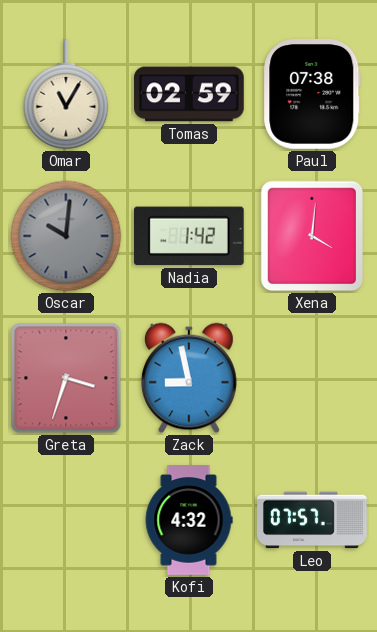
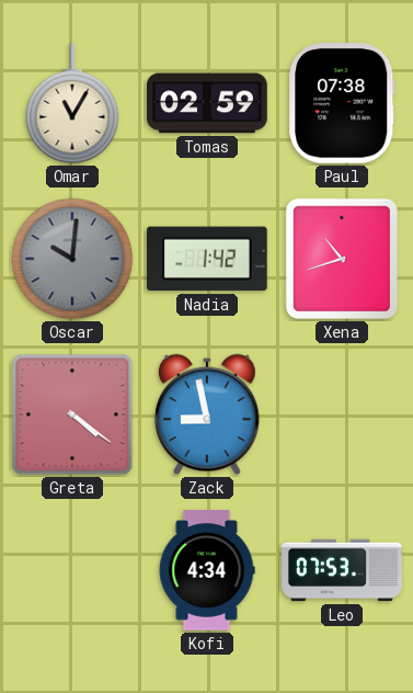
Xena: 4:01 -> 10:42 (342, 259)
Greta: 3:33 -> 4:21 (72, 414)
Kofi: 4:32 -> 4:34 (207, 570)
Leo: 07:57 -> 07:53 (342, 570)
